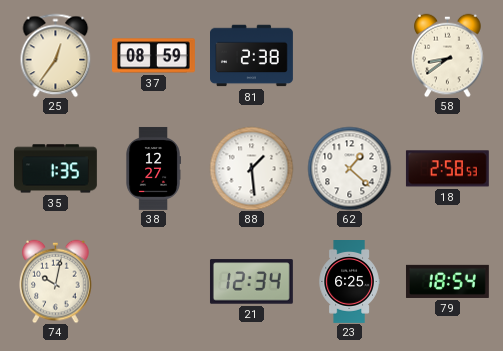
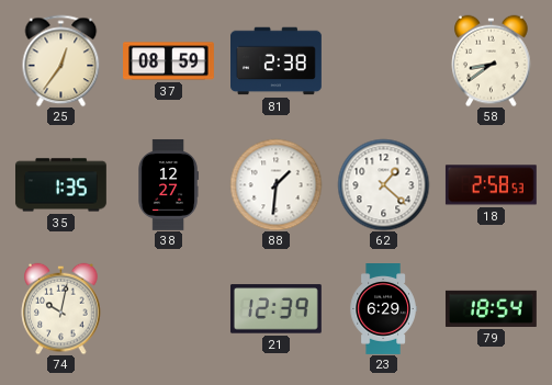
88: 1:29 -> 1:31 (275, 184)
21: 12:34 -> 12:39 (275, 309)
23: 6:25 -> 6:29 (383, 309)
